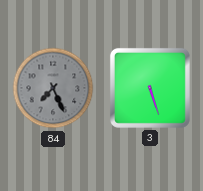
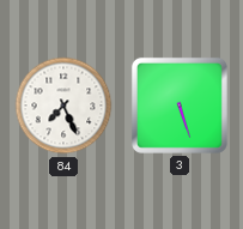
84 dial: grey -> white (63, 106)
